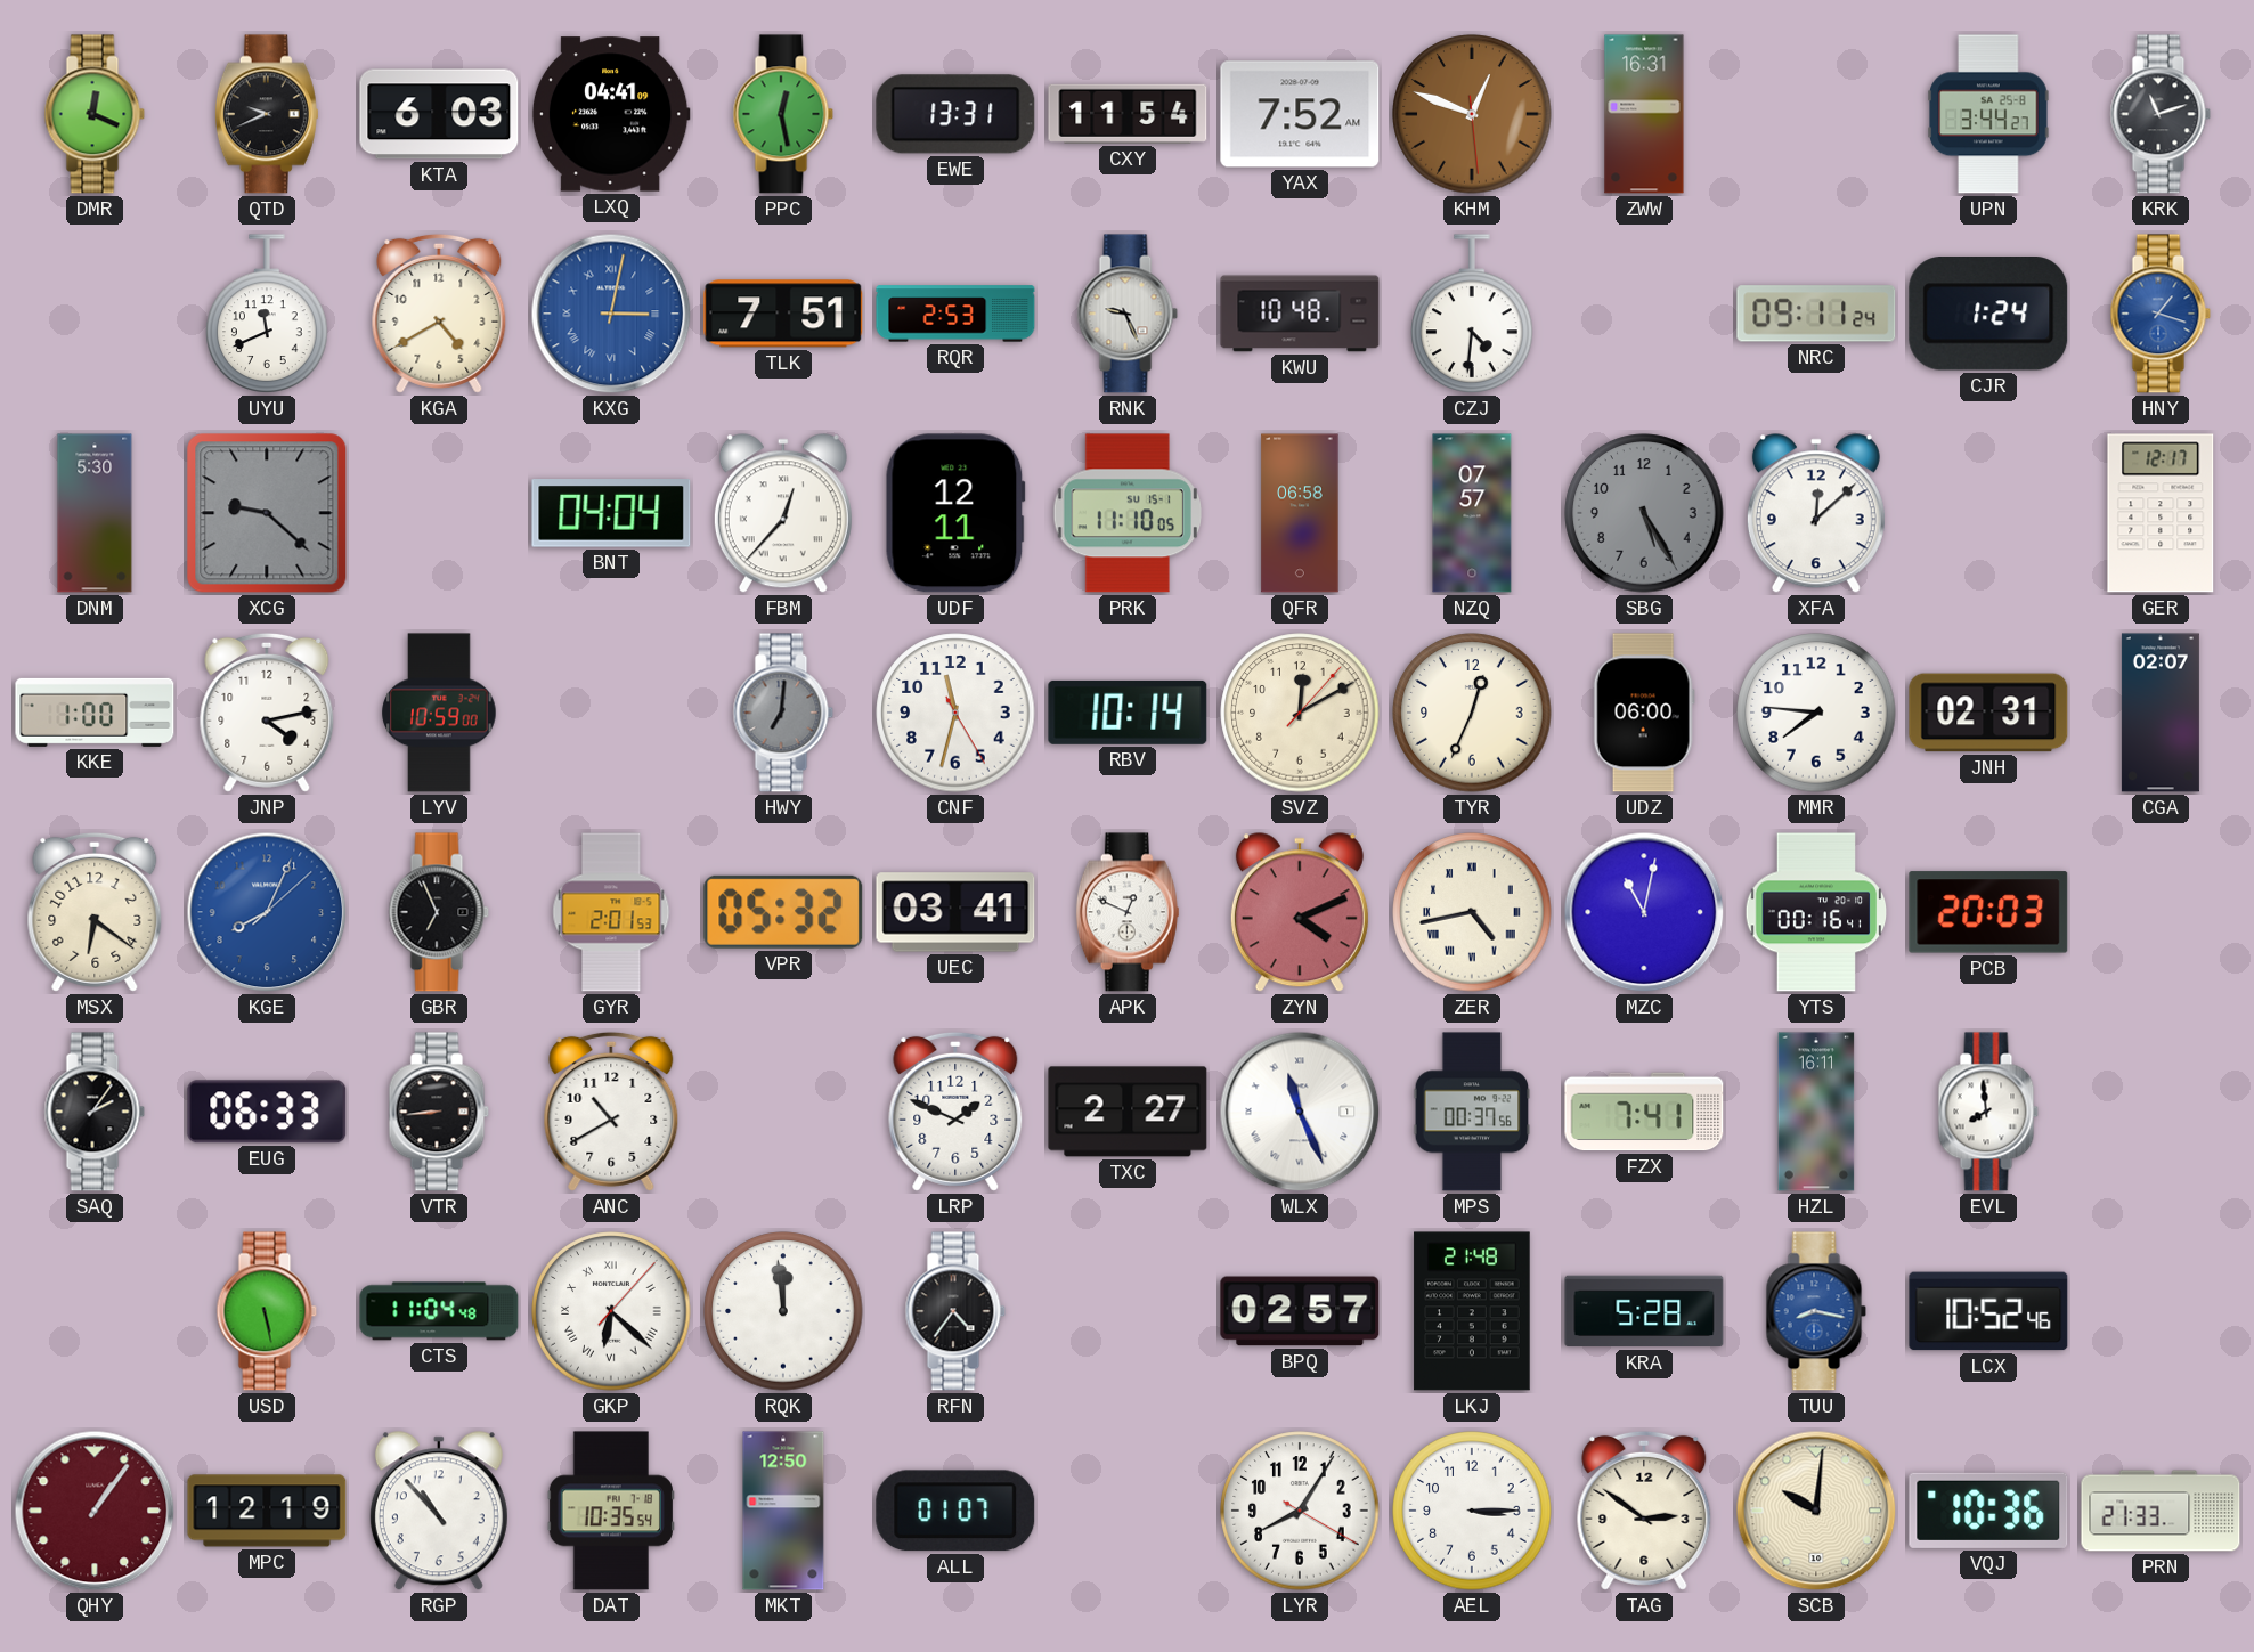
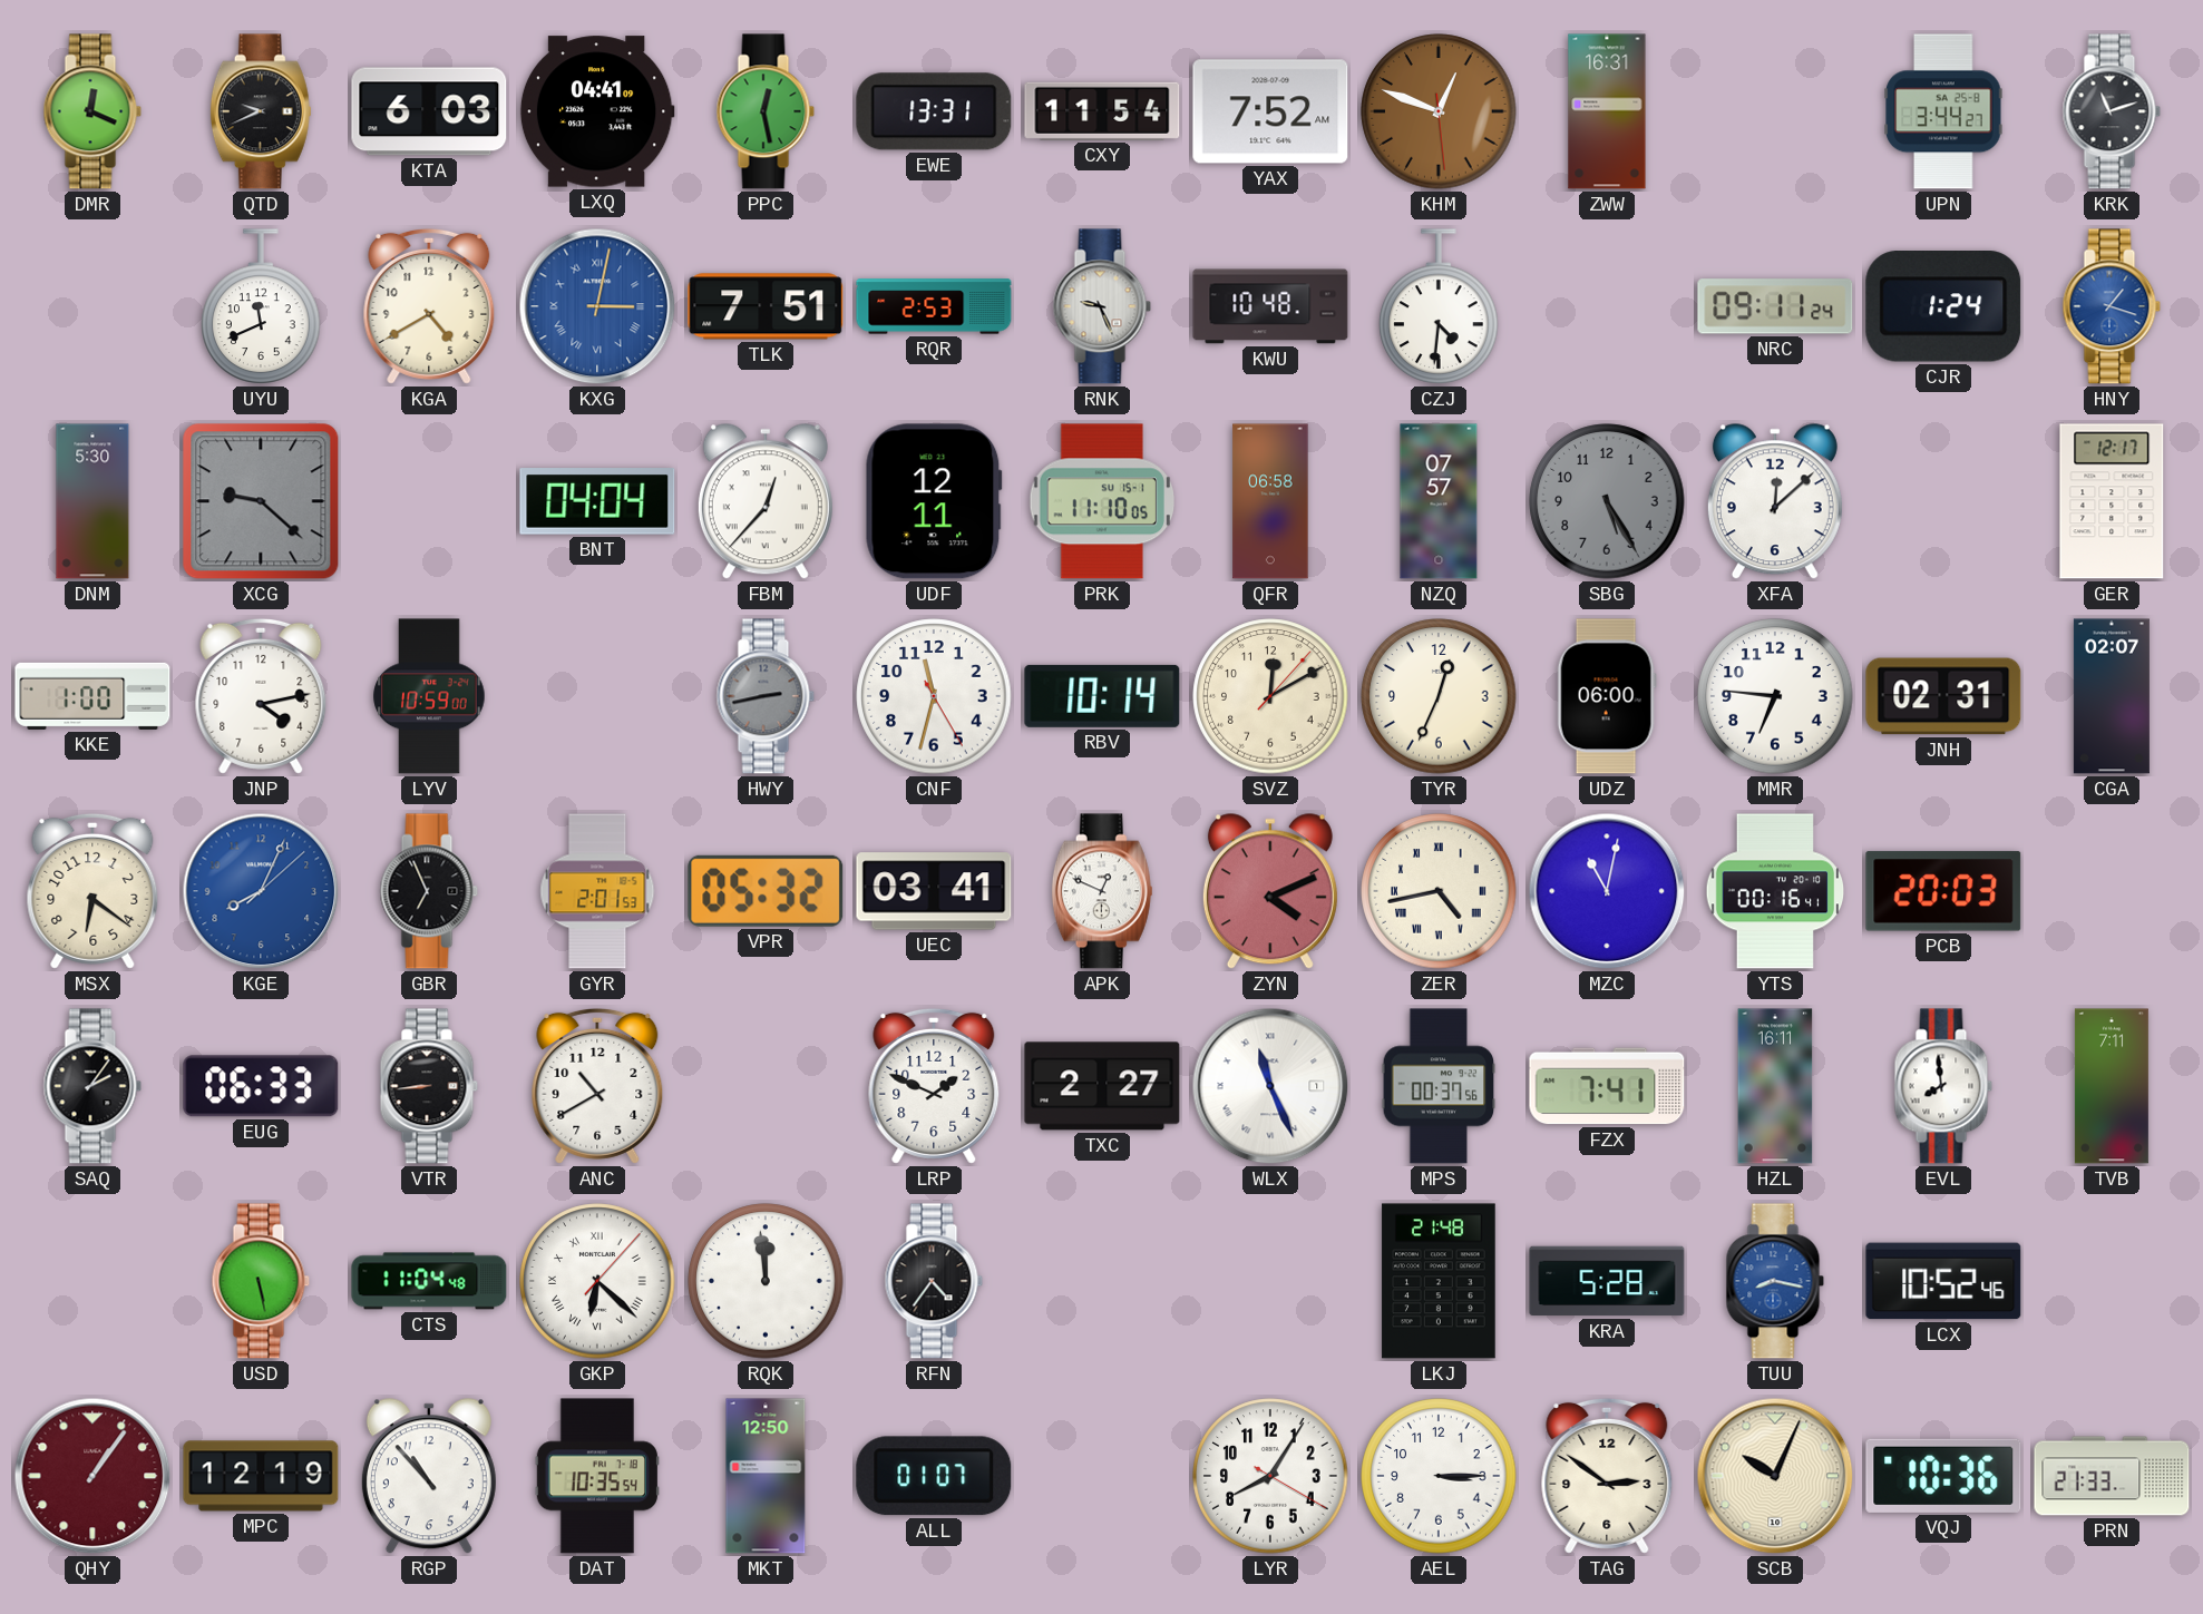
HWY: 7:01 -> 2:43 (766, 696)
MMR: 7:46 -> 6:46 (1775, 696)
TVB: none -> 7:11 (2112, 1086)
BPQ: 02:57 -> none (1300, 1311)
SCB: 10:01 -> 10:04 (1775, 1476)
